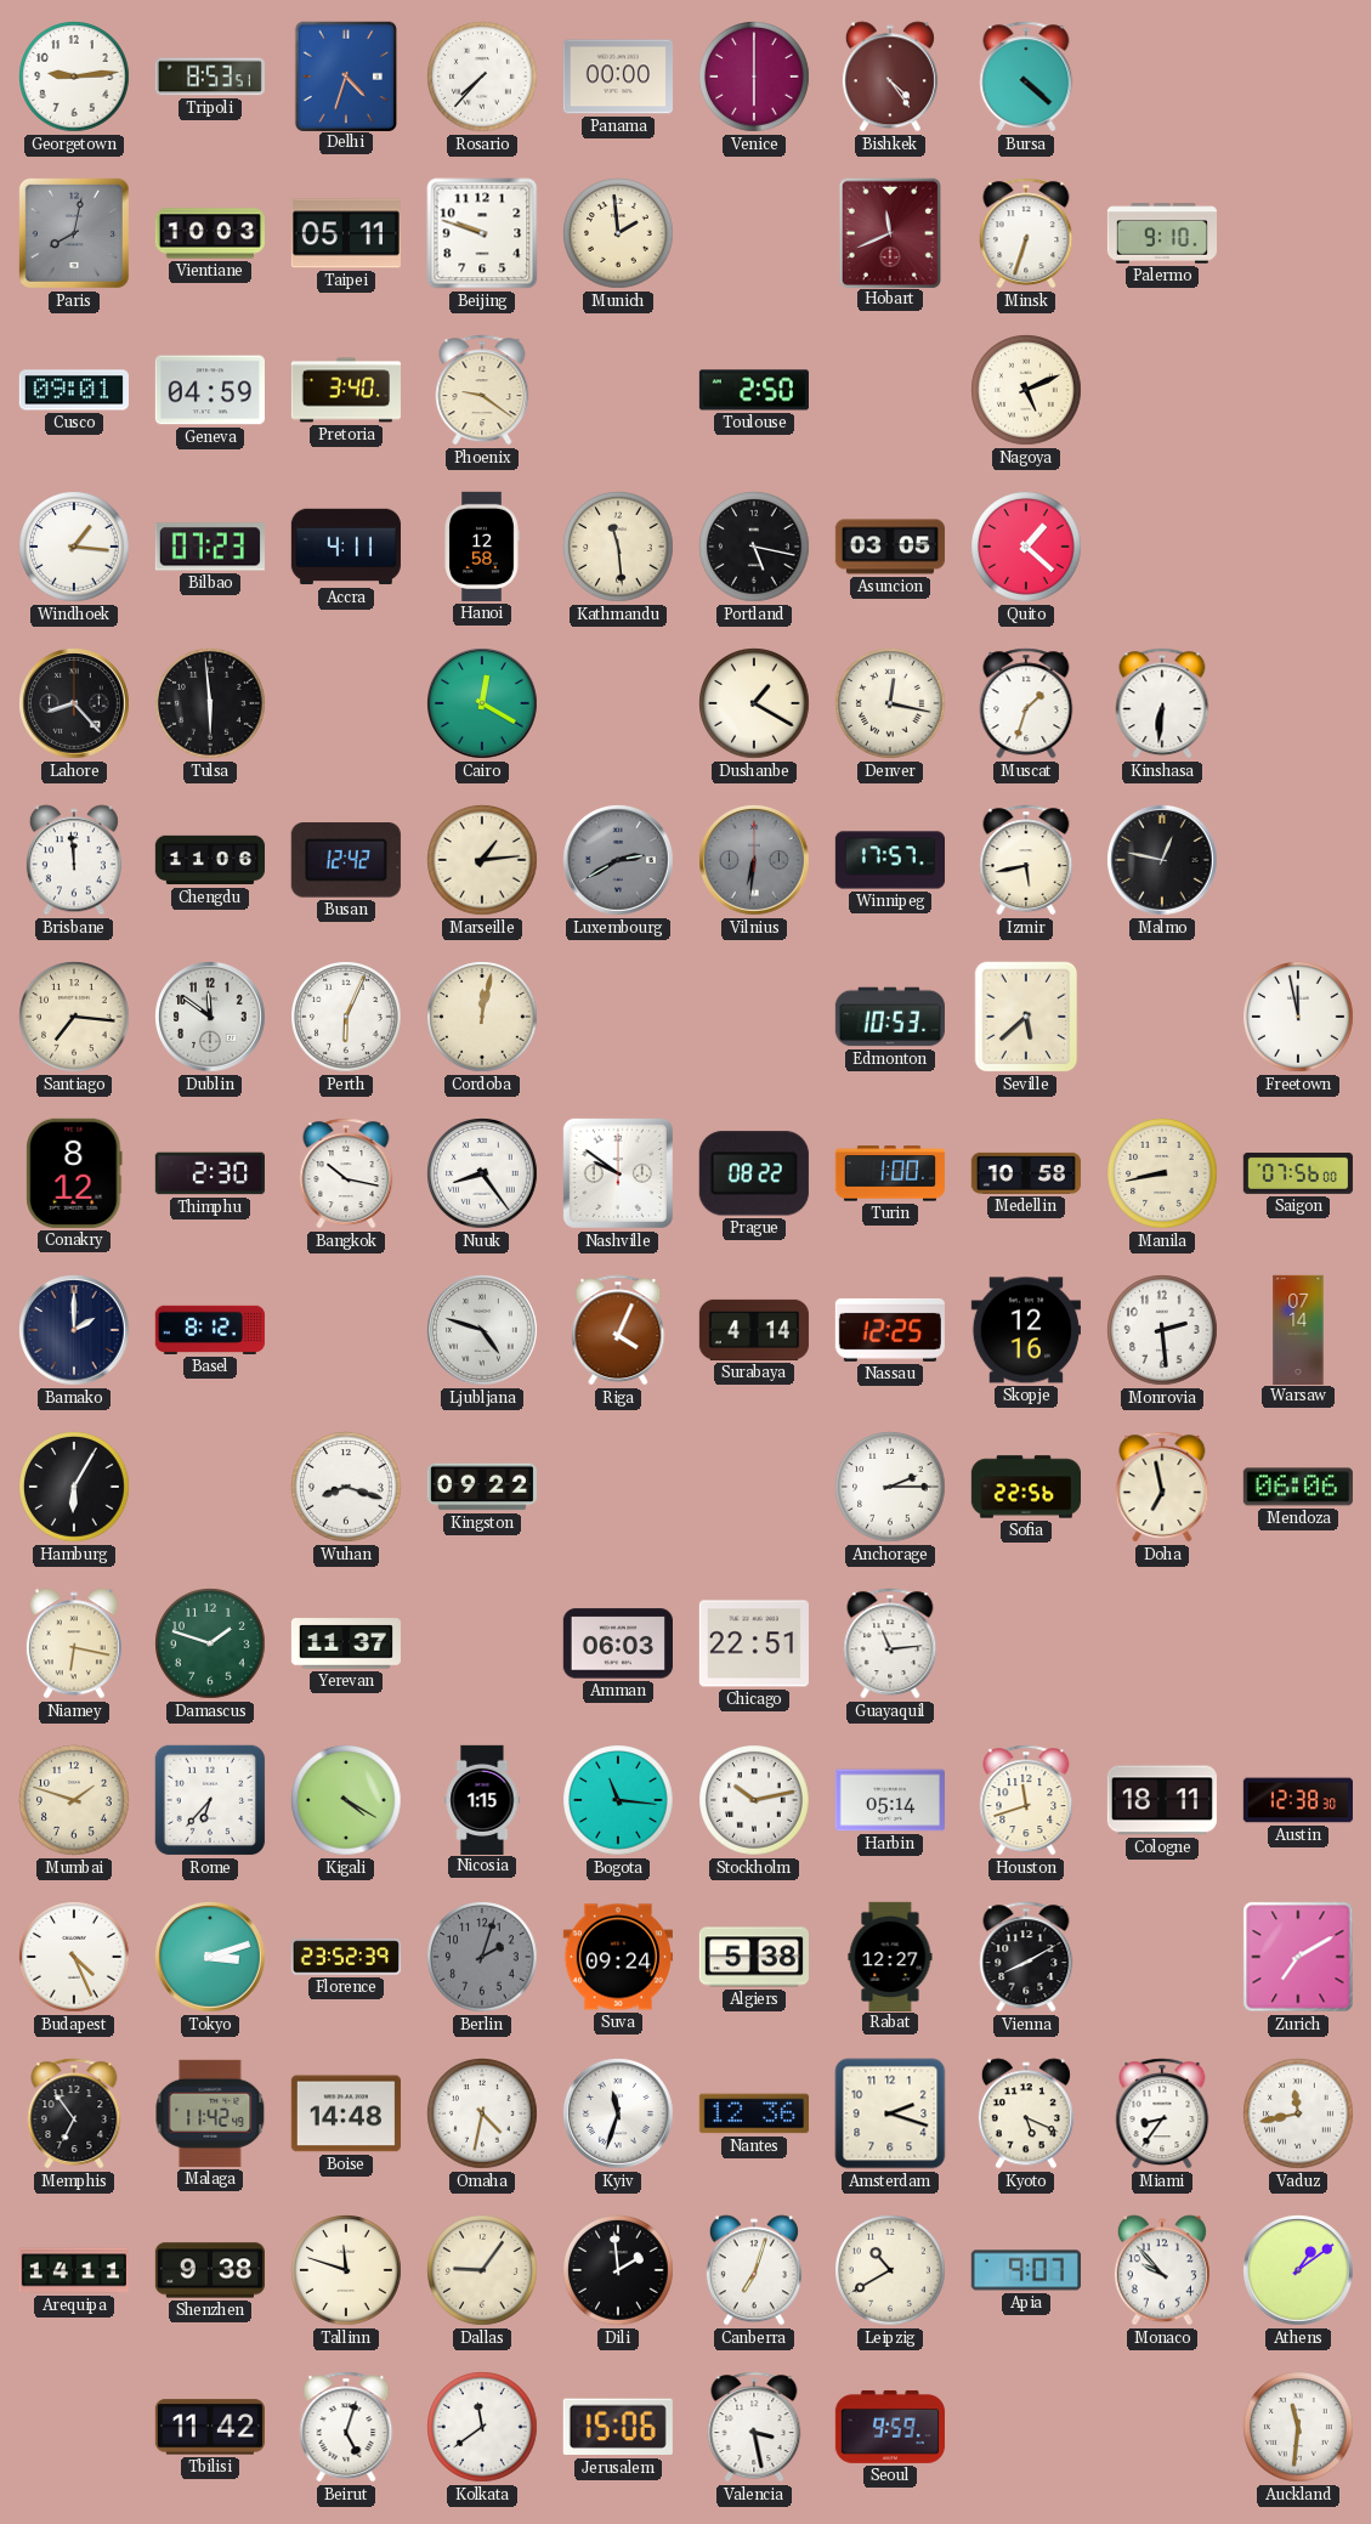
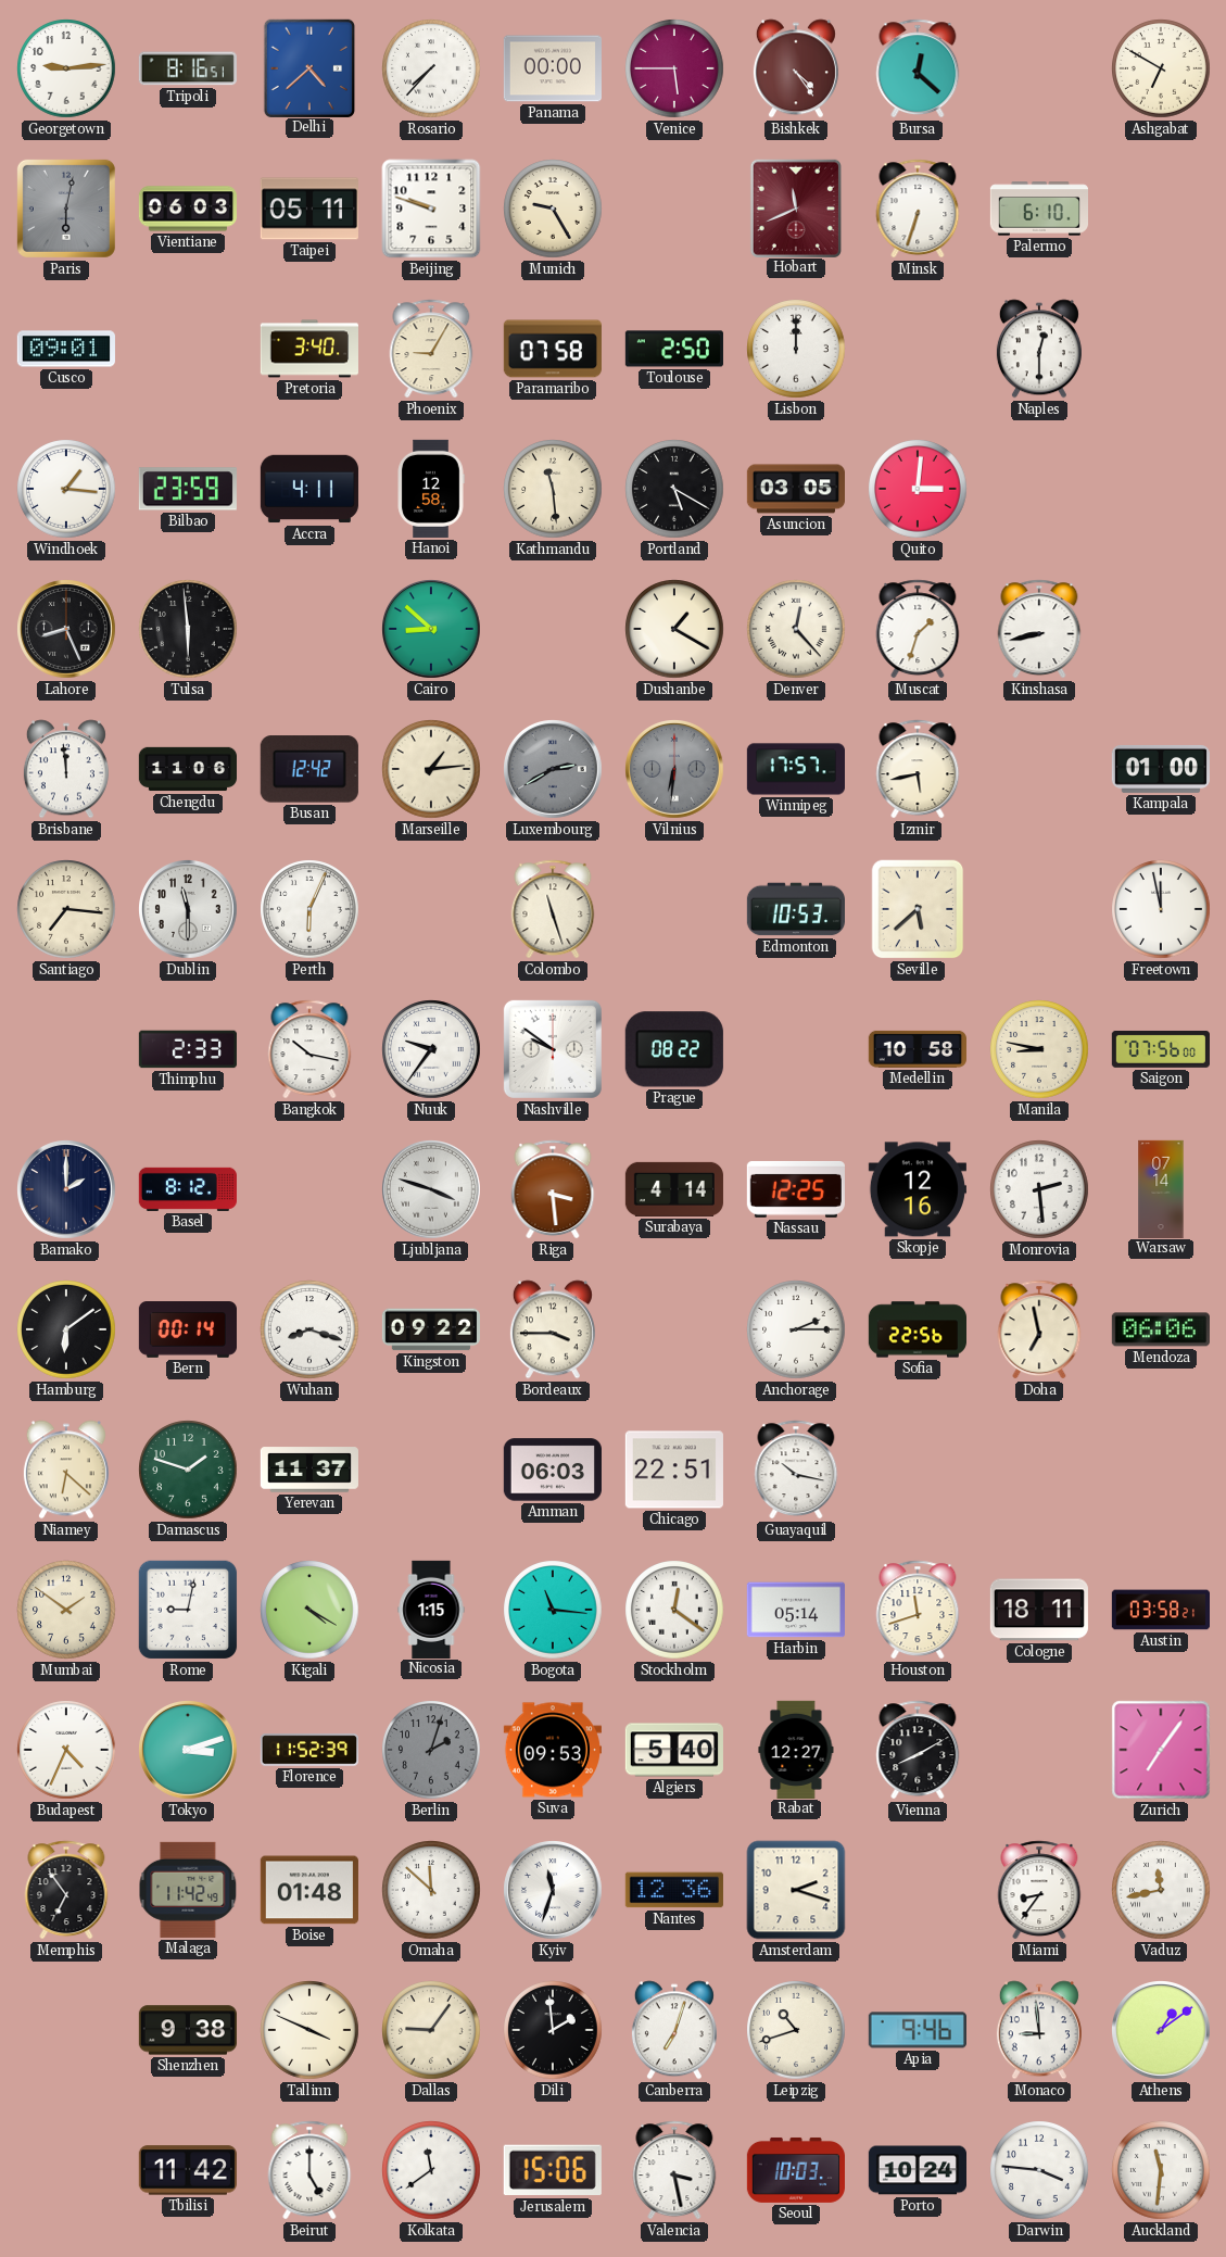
Tripoli: 8:53 -> 8:16 (188, 68)
Delhi: 4:33 -> 4:38 (309, 67)
Venice: 6:00 -> 5:45 (674, 68)
Bursa: 4:22 -> 12:22 (918, 68)
Ashgabat: none -> 6:50 (1161, 68)
Paris: 8:02 -> 6:02 (66, 209)
Vientiane: 10:03 -> 06:03 (187, 209)
Munich: 1:59 -> 9:25 (553, 209)
Palermo: 9:10 -> 6:10 (1038, 209)
Geneva: 04:59 -> none (210, 390)
Phoenix: 9:21 -> 9:05 (431, 349)
Paramaribo: none -> 07:58 (553, 349)
Lisbon: none -> 12:00 (796, 349)
Nagoya: 5:11 -> none (1026, 390)
Naples: none -> 12:30 (1039, 349)
Bilbao: 07:23 -> 23:59 (188, 489)
Portland: 5:17 -> 5:20 (674, 489)
Quito: 1:22 -> 3:01 (918, 489)
Lahore: 8:23 -> 8:26 (67, 630)
Cairo: 12:20 -> 8:52 (432, 630)
Denver: 12:17 -> 12:23 (796, 629)
Kinshasa: 6:31 -> 8:43 (1039, 629)
Malmo: 12:47 -> none (1163, 861)
Kampala: none -> 01:00 (1161, 769)
Dublin: 11:51 -> 11:30 (189, 910)
Cordoba: 12:02 -> none (482, 1017)
Colombo: none -> 11:27 (553, 909)
Conakry: 8:12 -> none (74, 1173)
Thimphu: 2:30 -> 2:33 (188, 1049)
Nuuk: 8:24 -> 9:36 (431, 1049)
Turin: 1:00 -> none (889, 1173)
Manila: 8:43 -> 8:47 (1039, 1049)
Ljubljana: 4:48 -> 3:48 (432, 1190)
Riga: 4:04 -> 3:29 (553, 1189)
Hamburg: 6:05 -> 6:09 (66, 1329)
Bern: none -> 00:14 (187, 1331)
Bordeaux: none -> 3:45 (553, 1329)
Niamey: 6:17 -> 6:22 (66, 1470)
Guayaquil: 11:14 -> 10:17 (796, 1470)
Mumbai: 1:48 -> 1:51 (66, 1610)
Rome: 6:37 -> 9:02 (188, 1610)
Stockholm: 10:13 -> 12:21 (674, 1610)
Austin: 12:38 -> 03:58 (1160, 1610)
Budapest: 4:26 -> 4:34 (66, 1750)
Florence: 23:52 -> 11:52 (308, 1750)
Suva: 09:24 -> 09:53 (553, 1750)
Algiers: 5:38 -> 5:40 (674, 1750)
Zurich: 7:10 -> 7:06 (1161, 1750)
Boise: 14:48 -> 01:48 (309, 1890)
Omaha: 4:32 -> 11:52 (431, 1890)
Kyoto: 5:19 -> none (1026, 2113)
Arequipa: 14:11 -> none (74, 2270)
Tallinn: 11:48 -> 3:49 (309, 2030)
Leipzig: 10:40 -> 10:42 (796, 2030)
Apia: 9:07 -> 9:46 (918, 2030)
Monaco: 9:53 -> 8:59 (1039, 2030)
Beirut: 5:03 -> 5:00 (309, 2170)
Seoul: 9:59 -> 10:03 (795, 2170)
Porto: none -> 10:24 (917, 2170)
Darwin: none -> 3:46 (1039, 2170)
